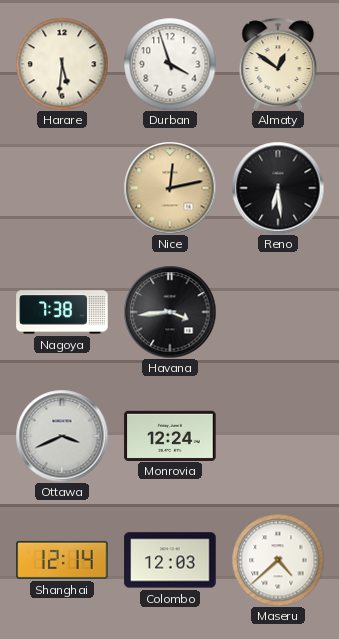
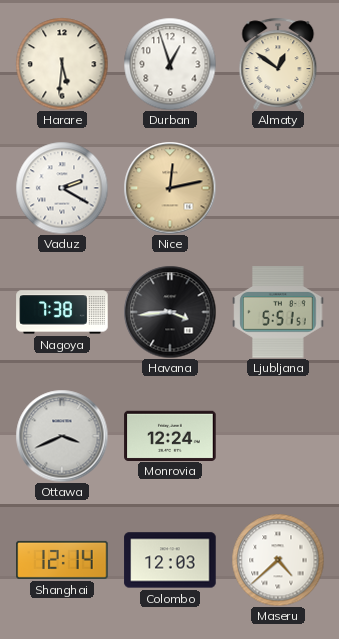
Durban: 3:57 -> 12:57 (170, 64)
Vaduz: none -> 2:20 (62, 188)
Reno: 6:29 -> none (278, 188)
Ljubljana: none -> 5:51 (278, 312)
